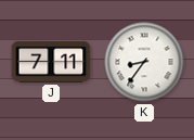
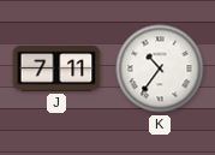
K: 8:36 -> 10:36 (160, 68)
